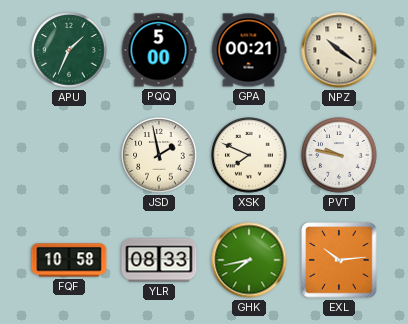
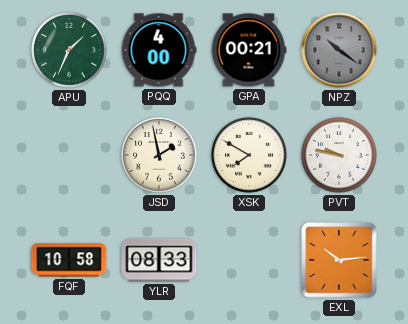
PQQ: 5:00 -> 4:00 (159, 50)
NPZ dial: cream -> grey (339, 50)
XSK: 7:49 -> 7:50 (249, 155)
GHK: 7:43 -> none (249, 260)
